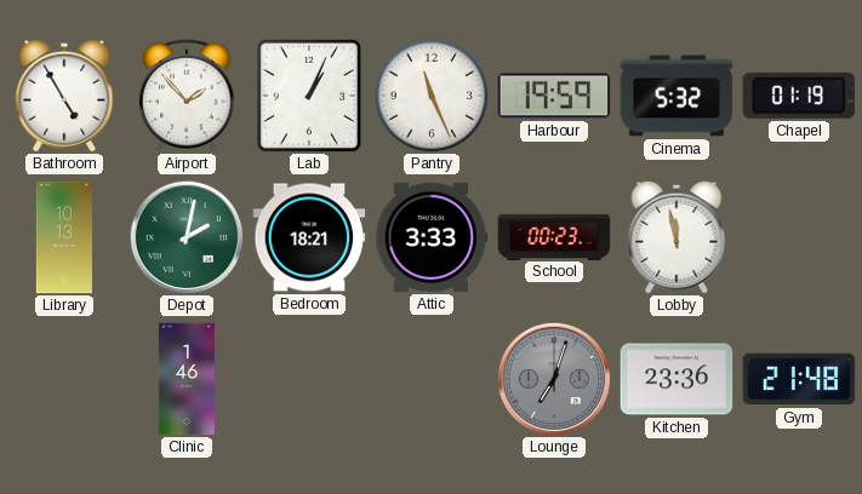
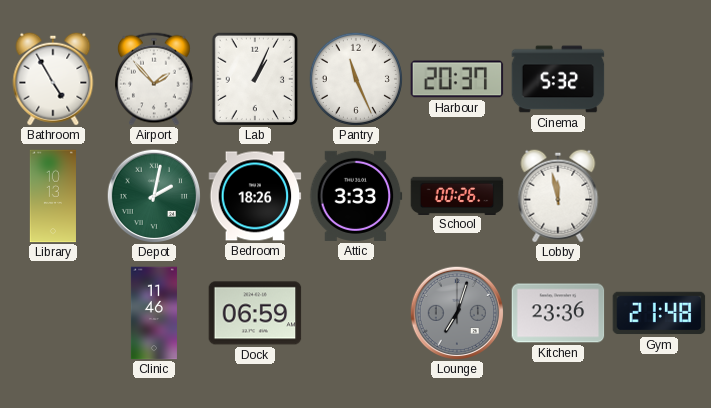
Harbour: 19:59 -> 20:37 (457, 79)
Chapel: 01:19 -> none (799, 96)
Bedroom: 18:21 -> 18:26 (255, 196)
School: 00:23 -> 00:26 (457, 195)
Clinic: 1:46 -> 11:46 (154, 313)
Dock: none -> 06:59 (255, 313)
